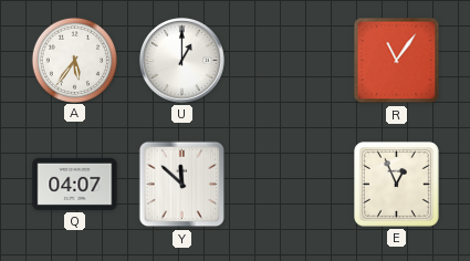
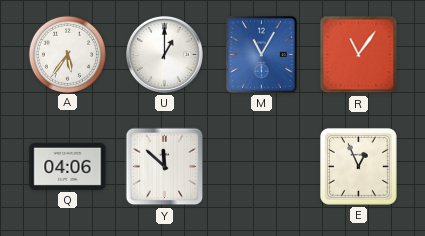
M: none -> 11:05 (261, 54)
Q: 04:07 -> 04:06 (68, 166)
